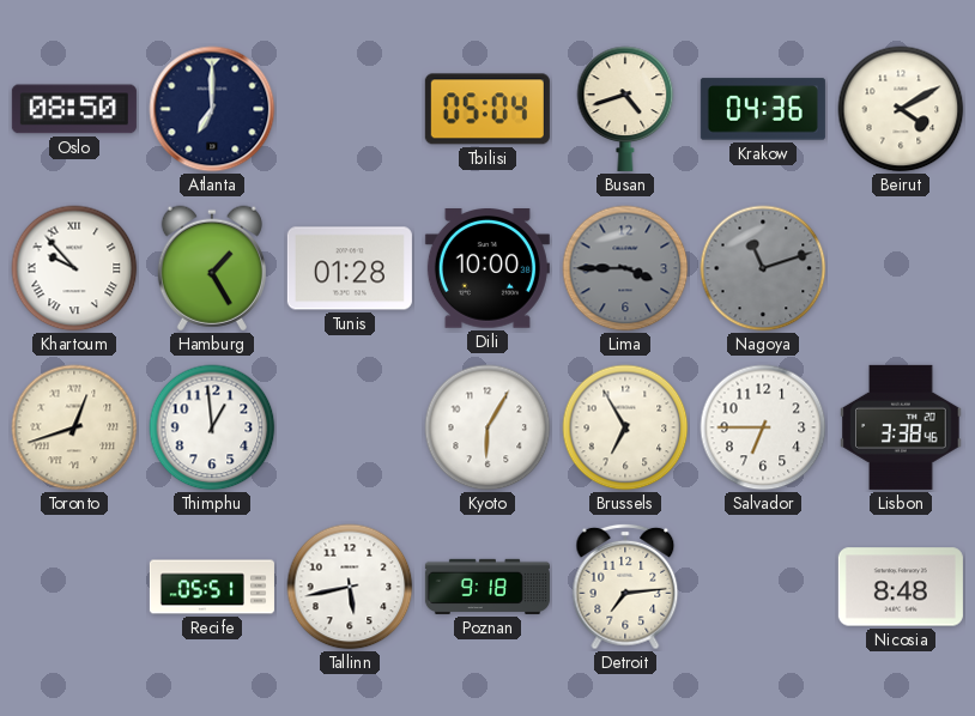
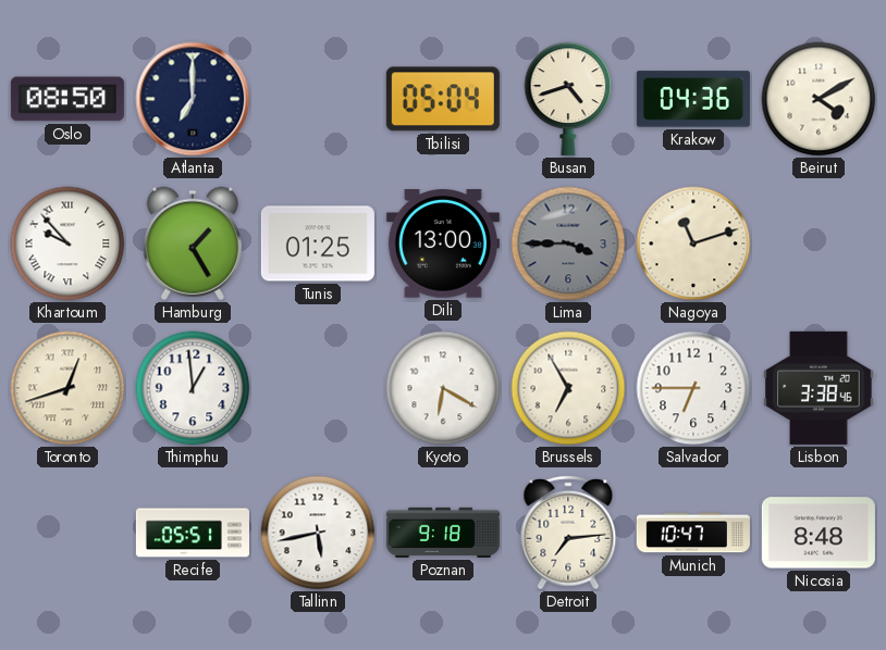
Tunis: 01:28 -> 01:25 (318, 243)
Dili: 10:00 -> 13:00 (443, 245)
Nagoya dial: grey -> cream (693, 243)
Kyoto: 6:05 -> 6:20 (443, 388)
Munich: none -> 10:47 (693, 533)
